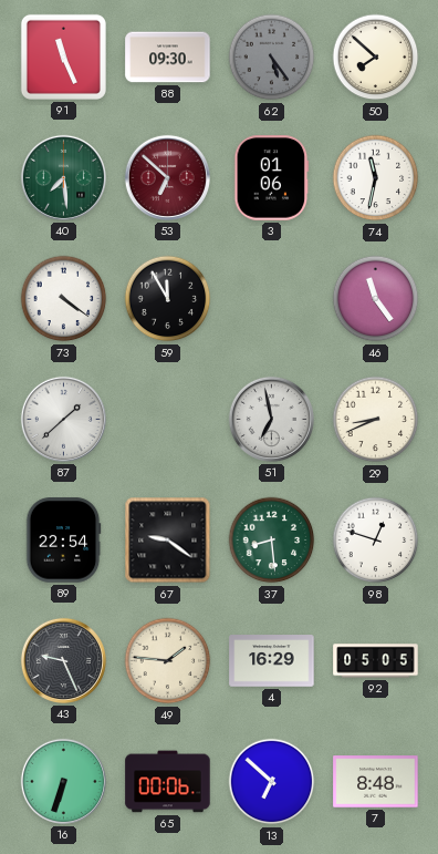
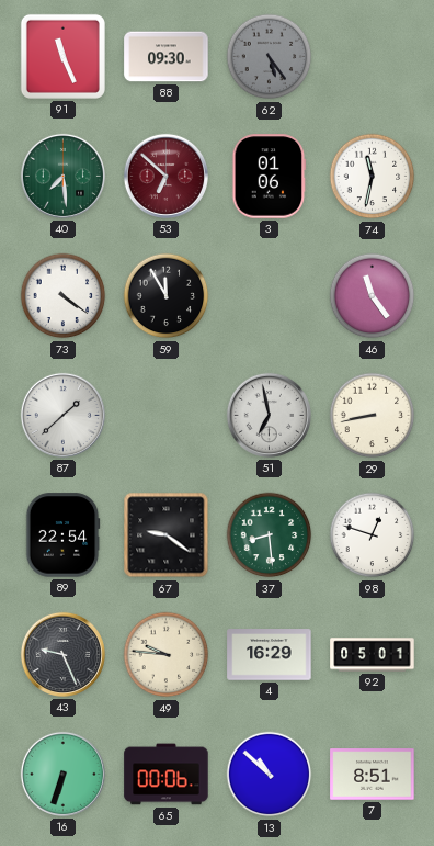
50: 7:52 -> none (376, 58)
29: 8:41 -> 8:43 (373, 416)
49: 1:46 -> 9:46 (167, 655)
92: 05:05 -> 05:01 (373, 655)
13: 6:52 -> 10:52 (270, 775)
7: 8:48 -> 8:51 (373, 775)
